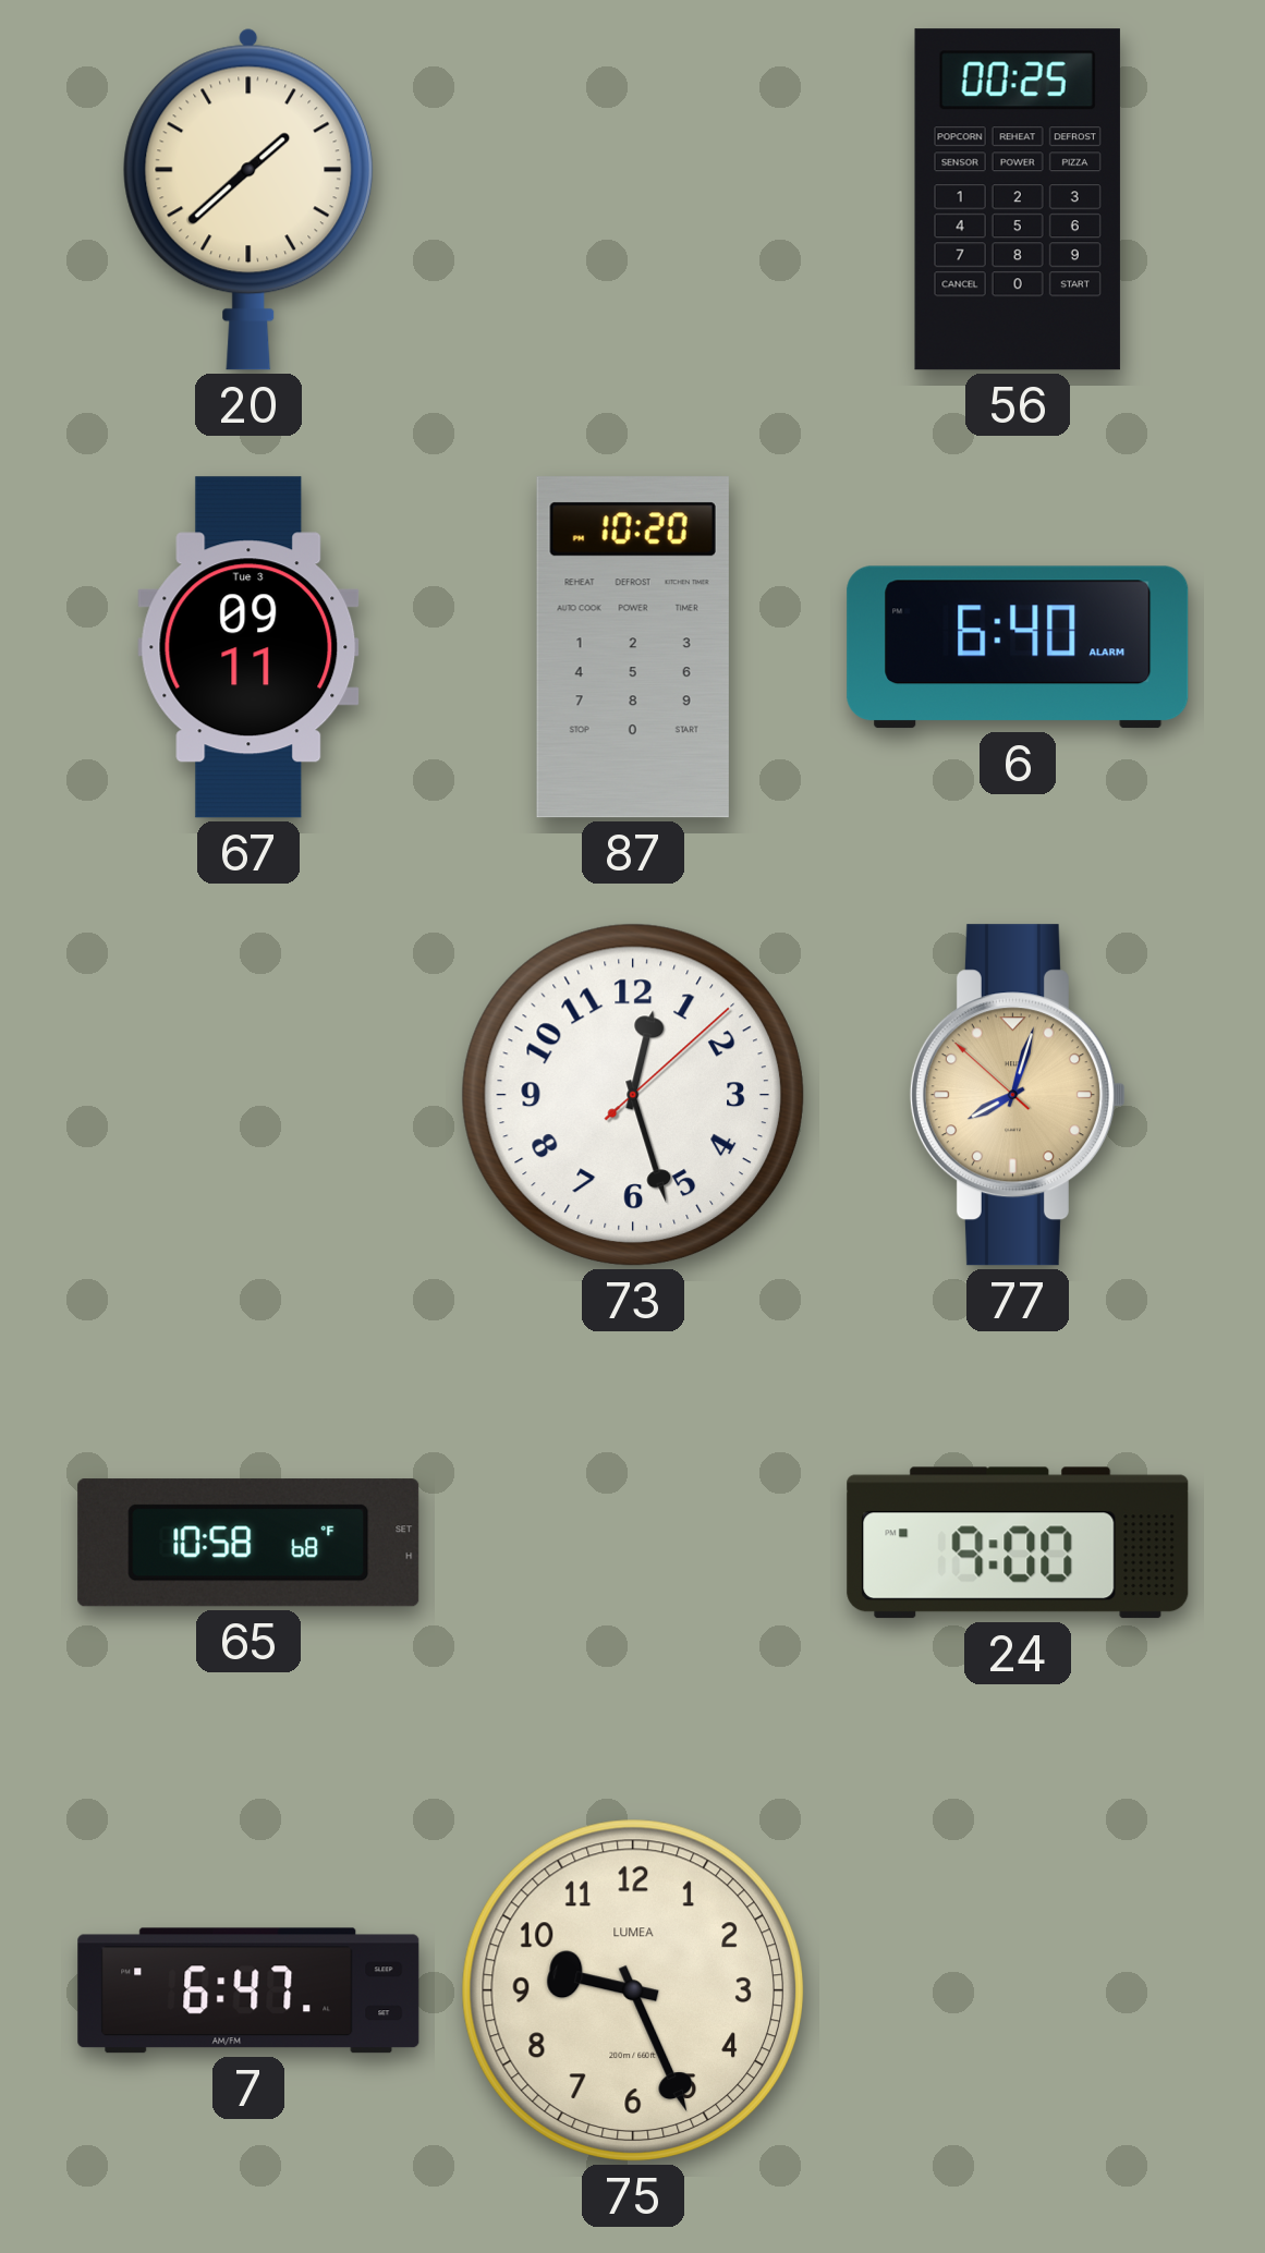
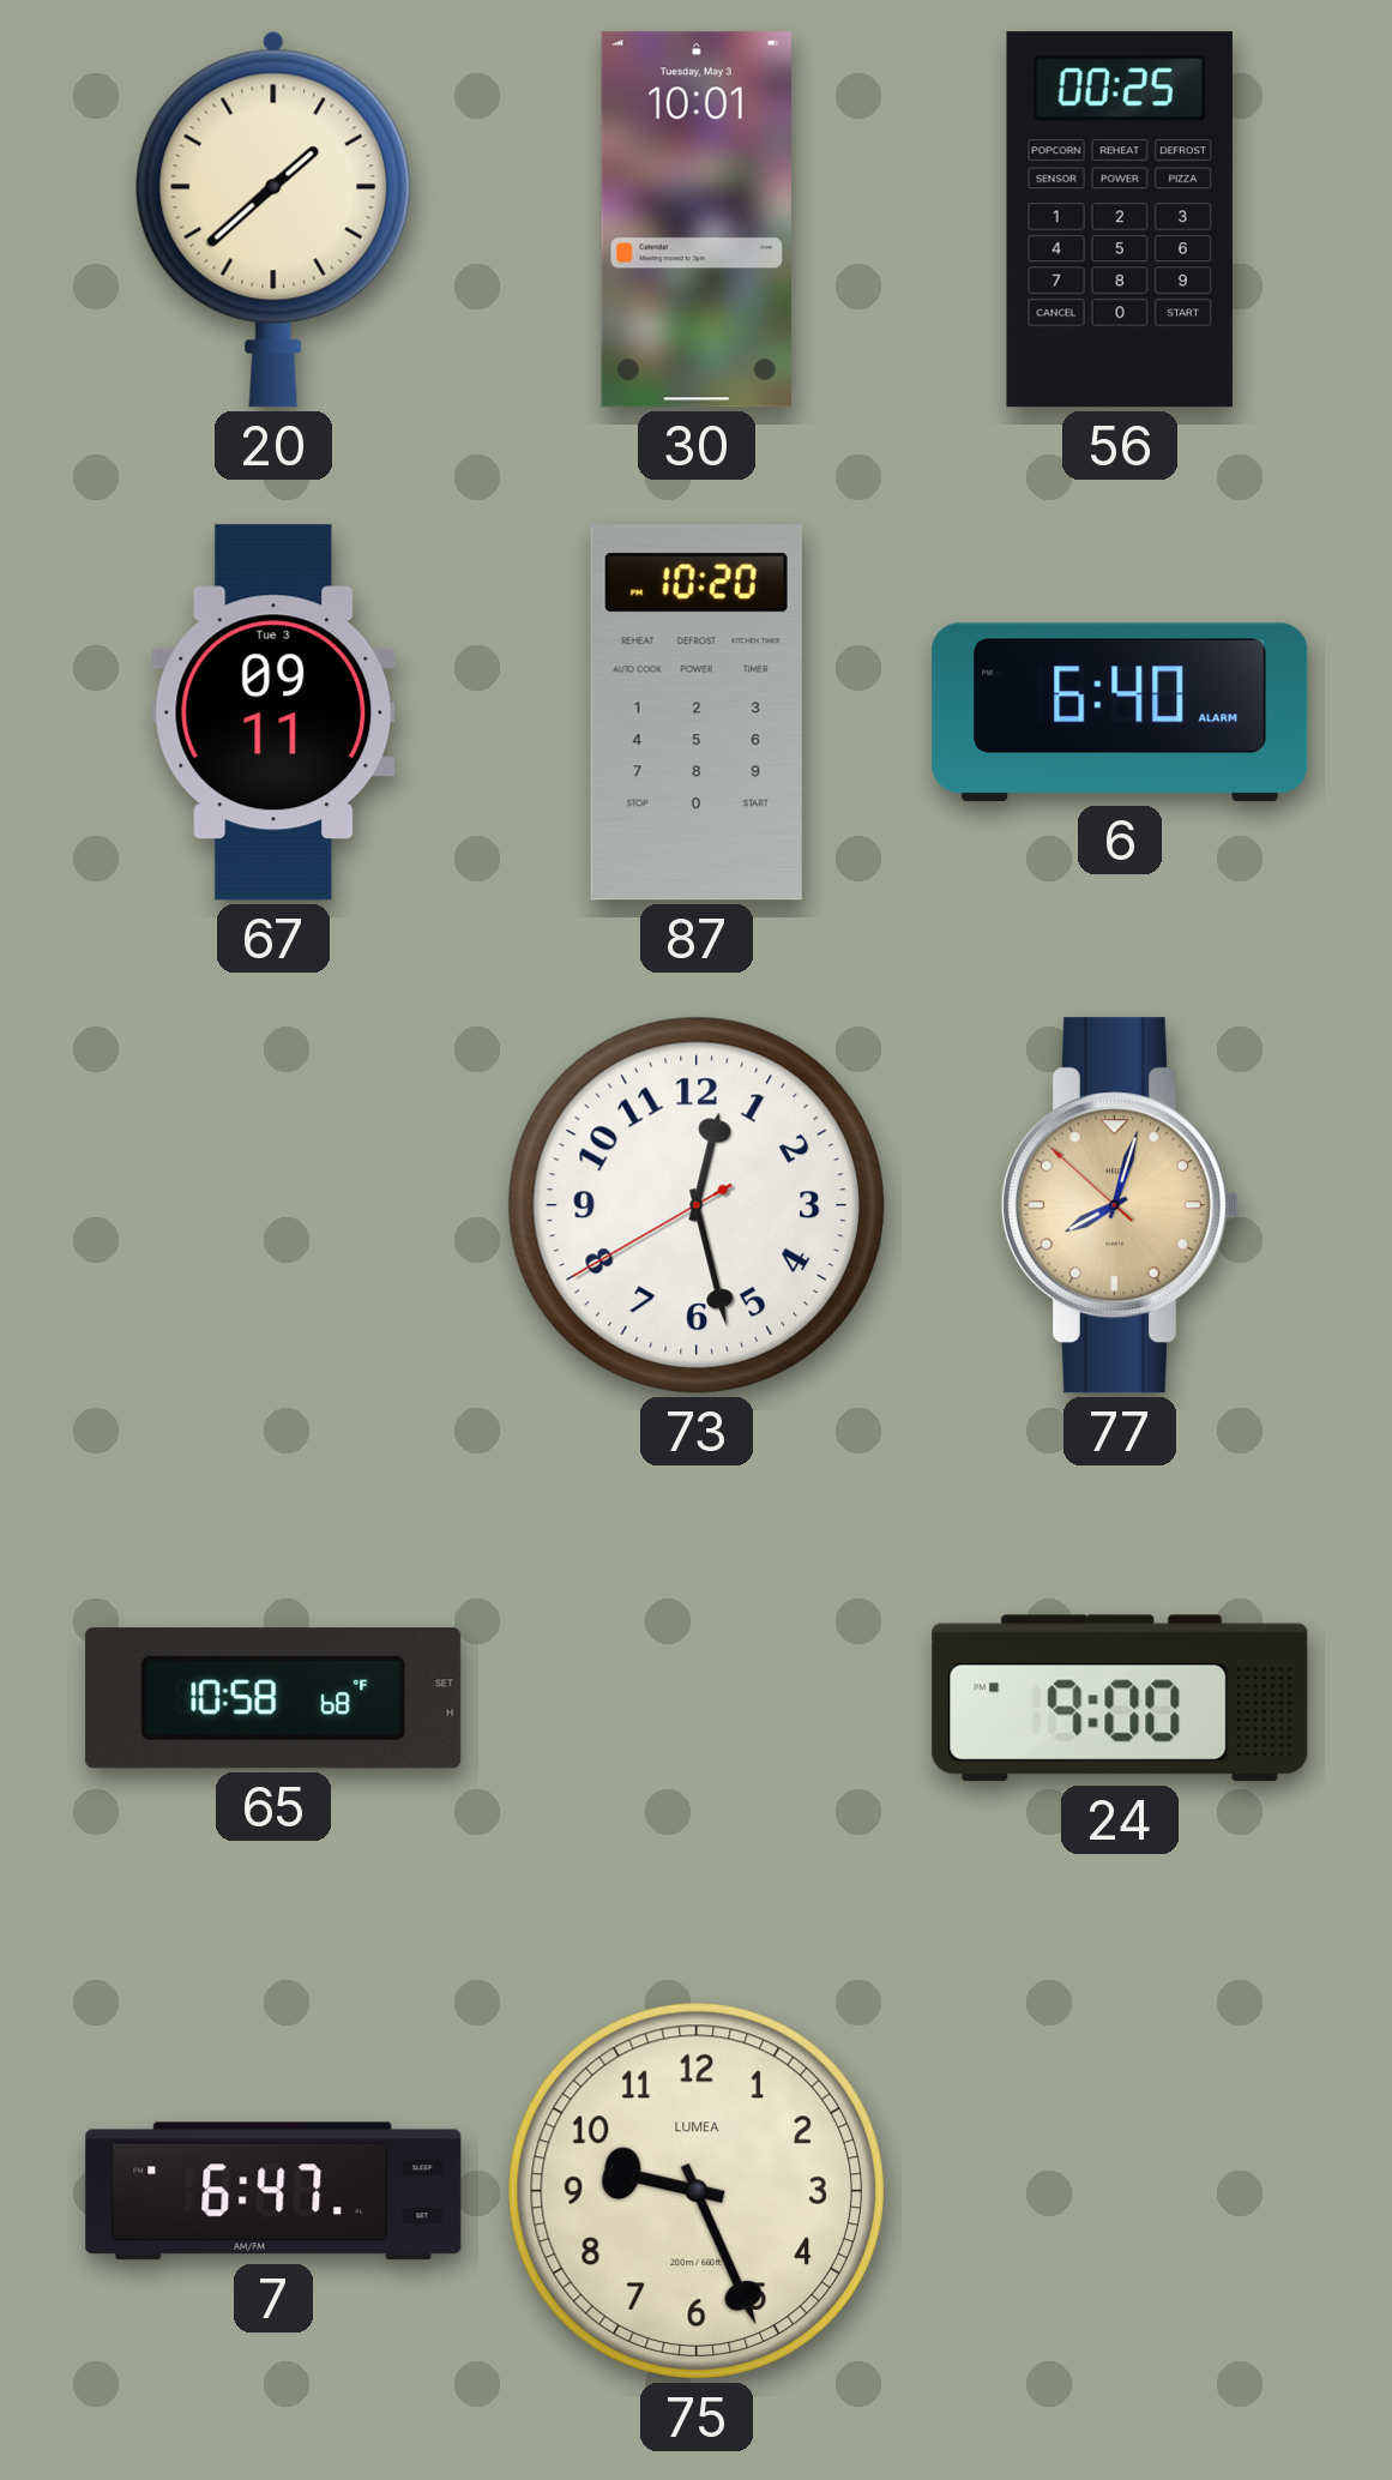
30: none -> 10:01 (697, 219)
73: 12:27:08 -> 12:27:40 (697, 1205)
